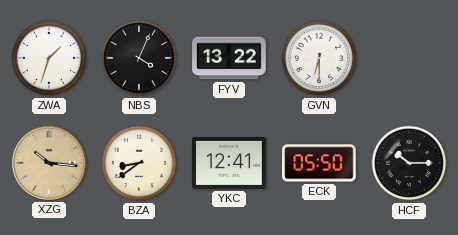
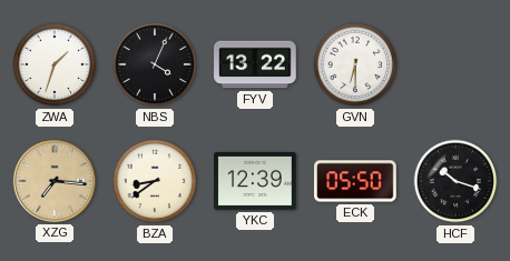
XZG: 10:16 -> 7:16 (55, 181)
YKC: 12:41 -> 12:39 (255, 181)
HCF: 10:15 -> 10:18 (455, 181)
